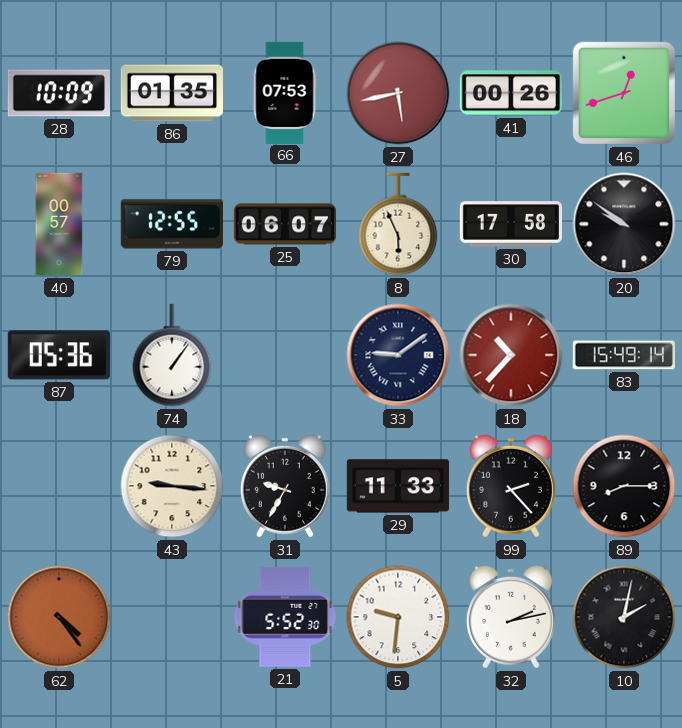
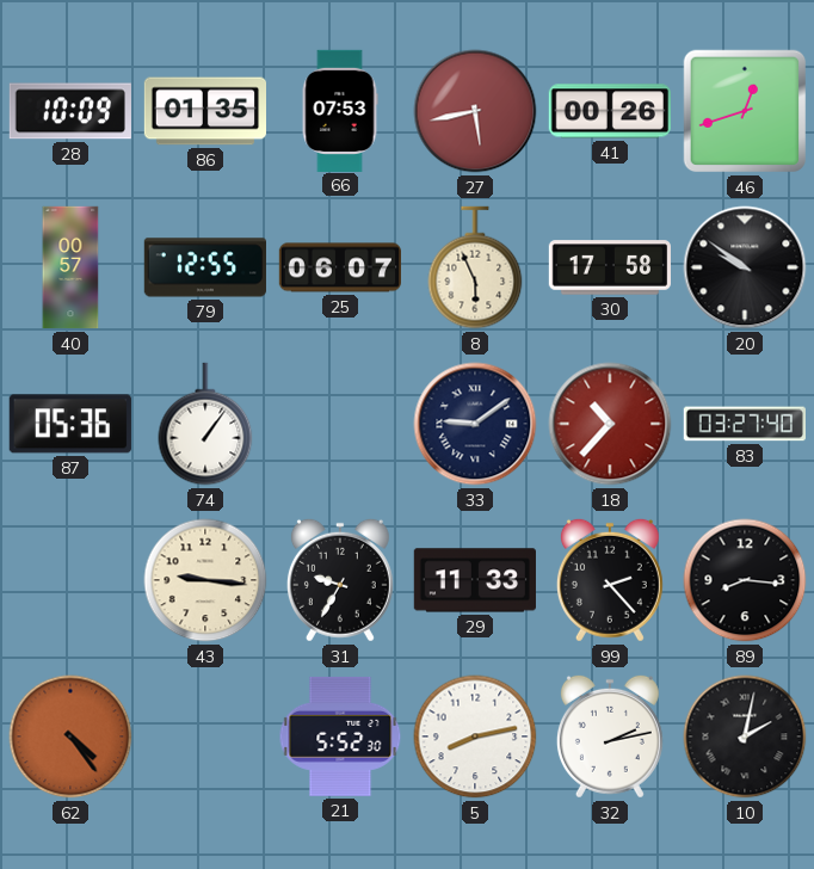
83: 15:49 -> 03:27 (745, 424)
89: 8:15 -> 8:16 (745, 580)
5: 9:31 -> 8:13 (475, 737)
